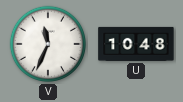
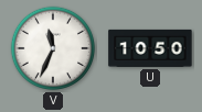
U: 10:48 -> 10:50 (150, 48)
